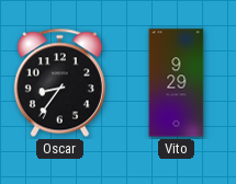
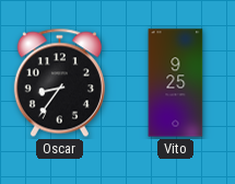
Vito: 9:29 -> 9:25 (176, 83)
